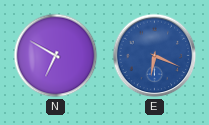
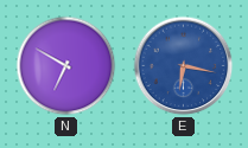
E: 6:19 -> 6:17 (184, 66)
